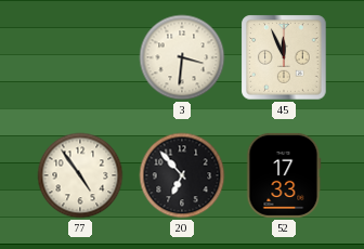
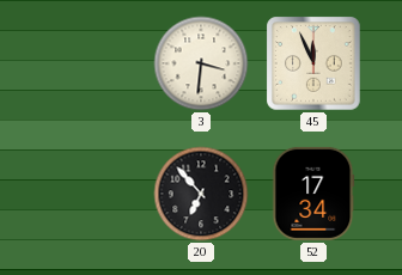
77: 4:54 -> none (80, 175)
52: 17:33 -> 17:34 (313, 194)
